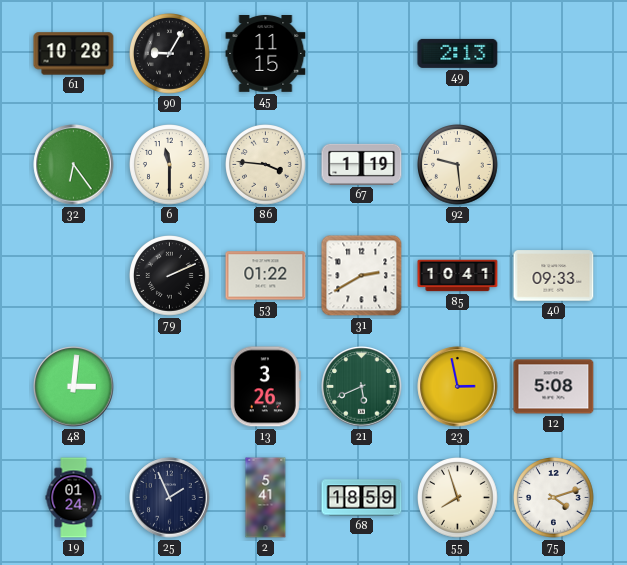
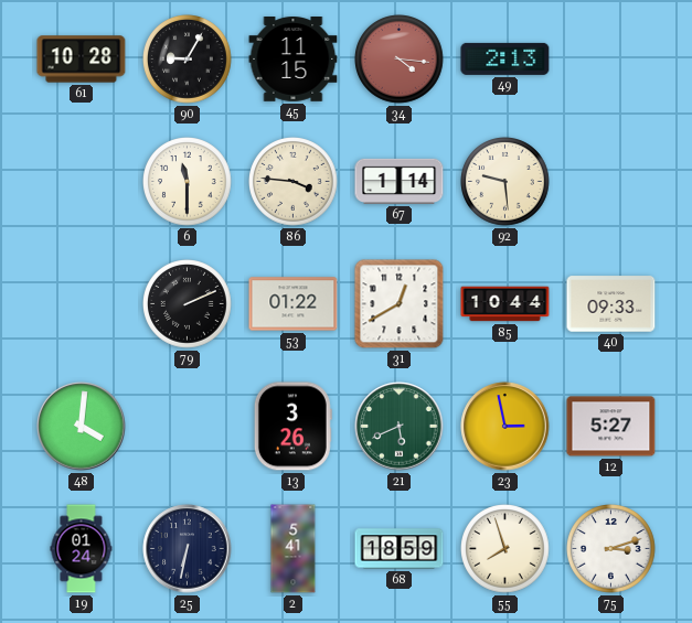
34: none -> 4:16 (400, 60)
32: 6:24 -> none (74, 165)
67: 1:19 -> 1:14 (400, 181)
31: 2:40 -> 12:40 (400, 304)
85: 10:41 -> 10:44 (505, 304)
48: 3:01 -> 4:01 (82, 427)
12: 5:08 -> 5:27 (611, 427)
25: 1:56 -> 6:32 (188, 549)
75: 4:12 -> 3:12 (611, 549)
